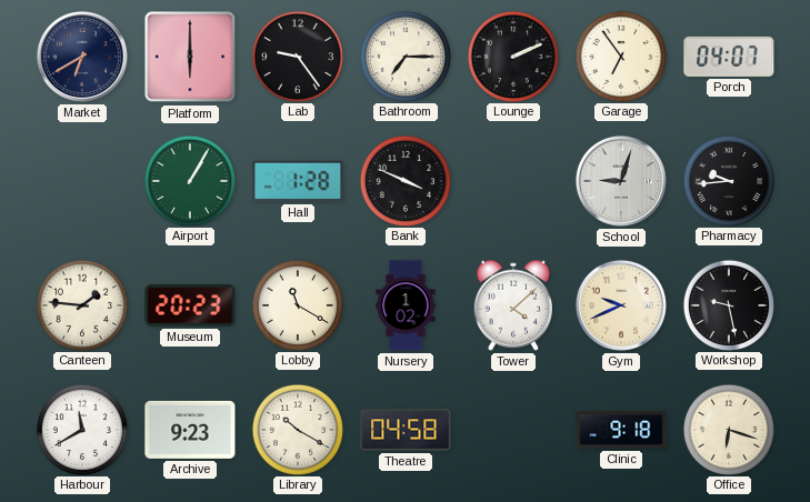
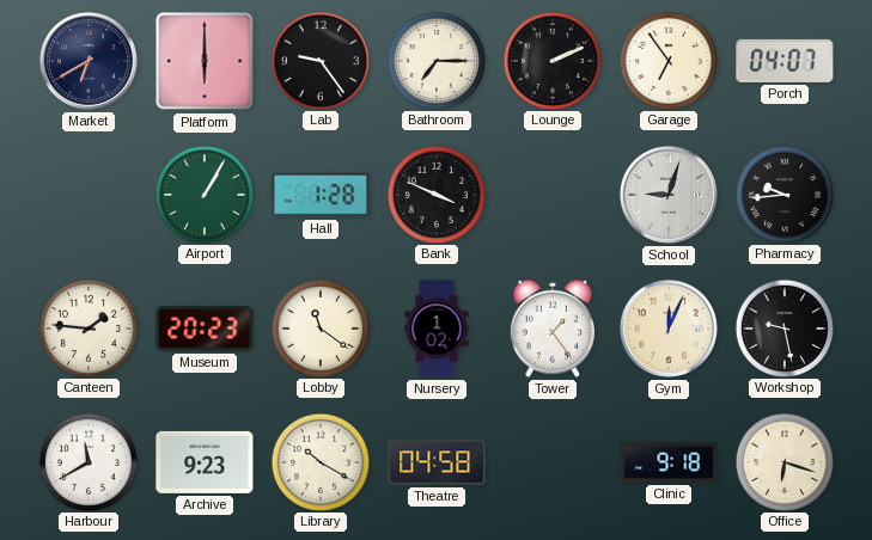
Lobby: 11:20 -> 11:21 (319, 327)
Tower: 4:08 -> 1:24 (553, 329)
Gym: 9:41 -> 12:04 (669, 329)
